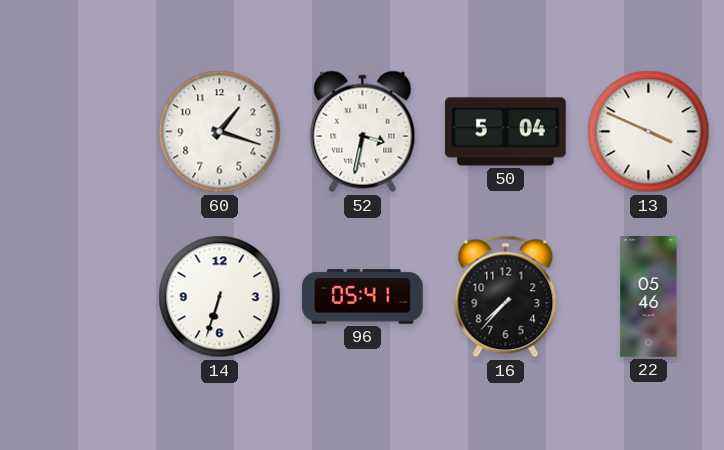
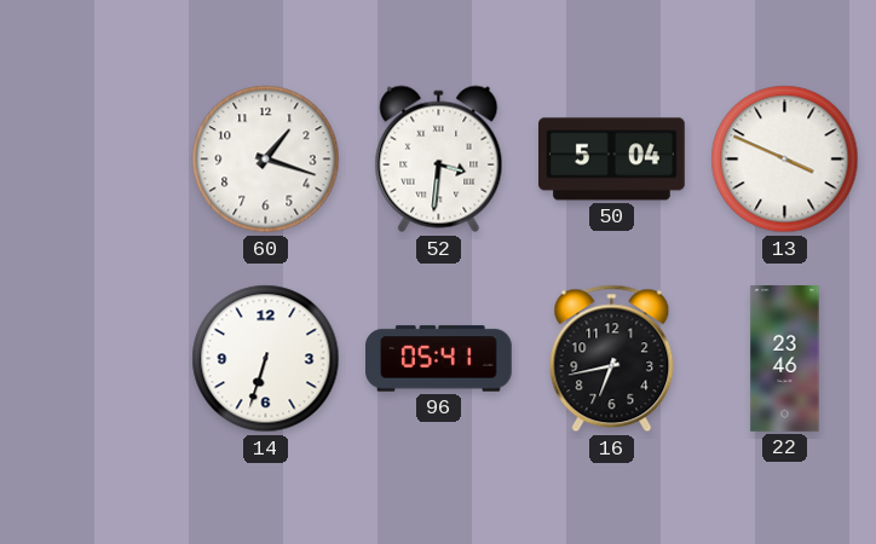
52: 3:32 -> 3:31 (439, 160)
16: 7:37 -> 6:43 (612, 359)
22: 05:46 -> 23:46 (785, 359)
